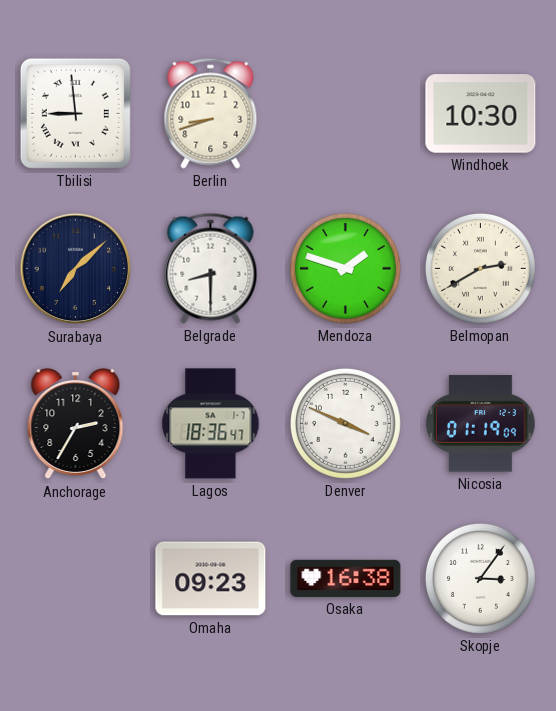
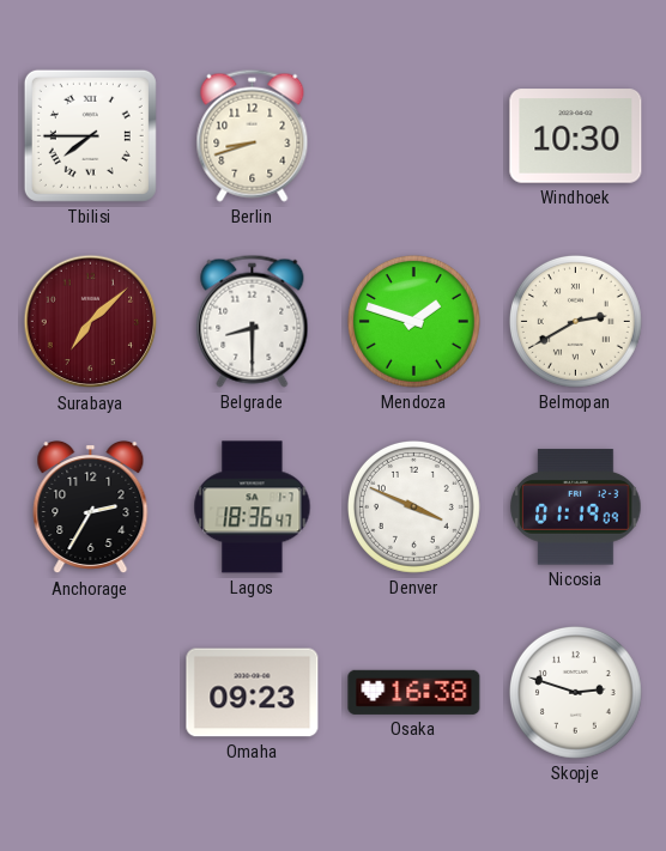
Tbilisi: 8:59 -> 7:45 (90, 135)
Surabaya dial: navy -> burgundy (91, 322)
Skopje: 3:06 -> 2:48 (575, 692)
